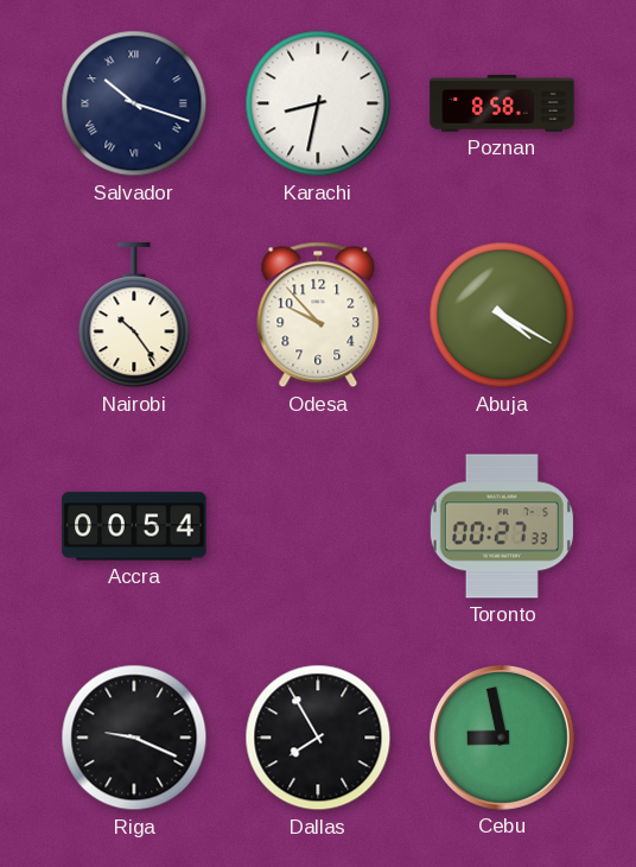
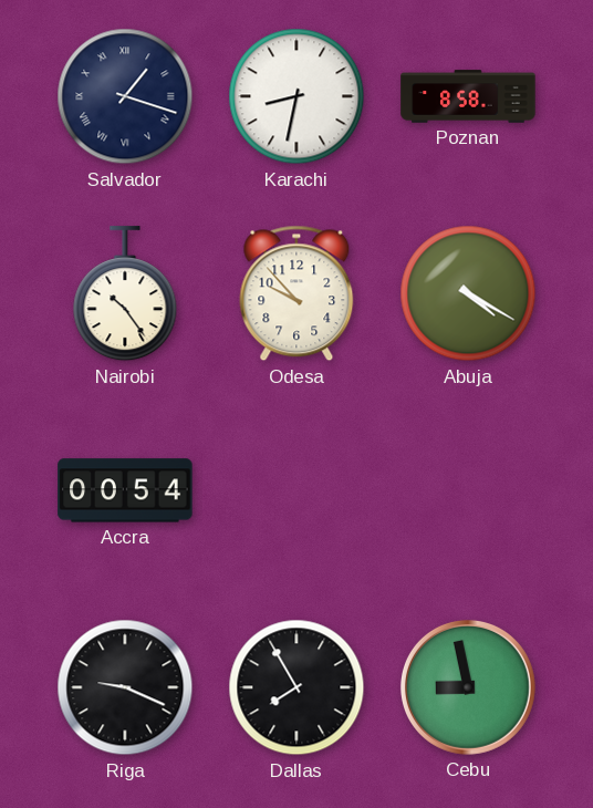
Salvador: 10:18 -> 1:18 (125, 96)
Toronto: 00:27 -> none (502, 526)
